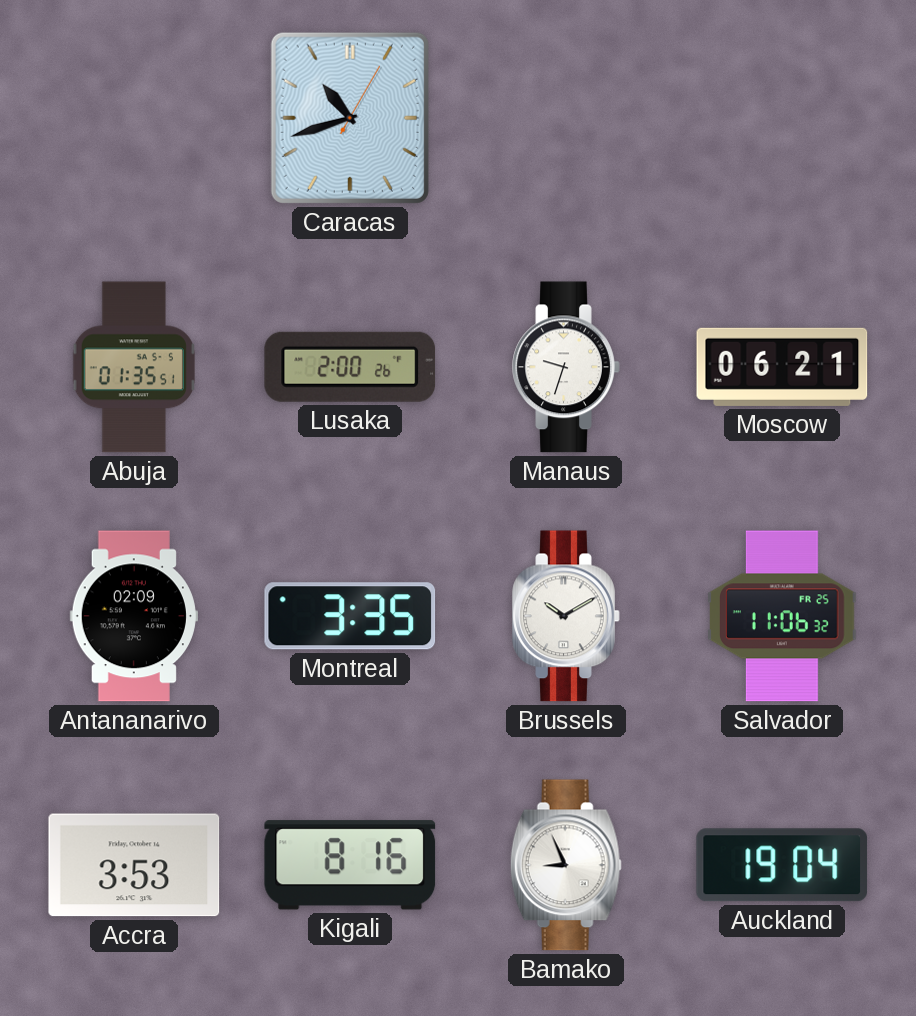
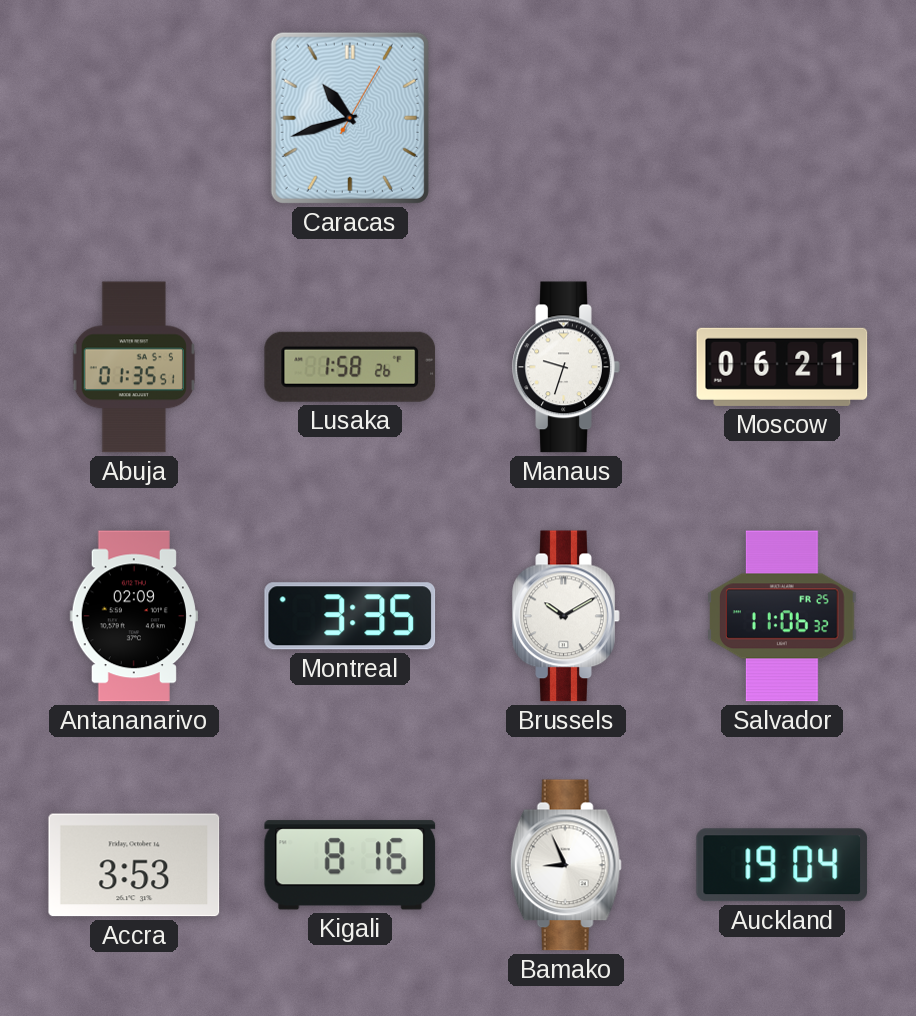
Lusaka: 2:00 -> 1:58 (350, 367)
